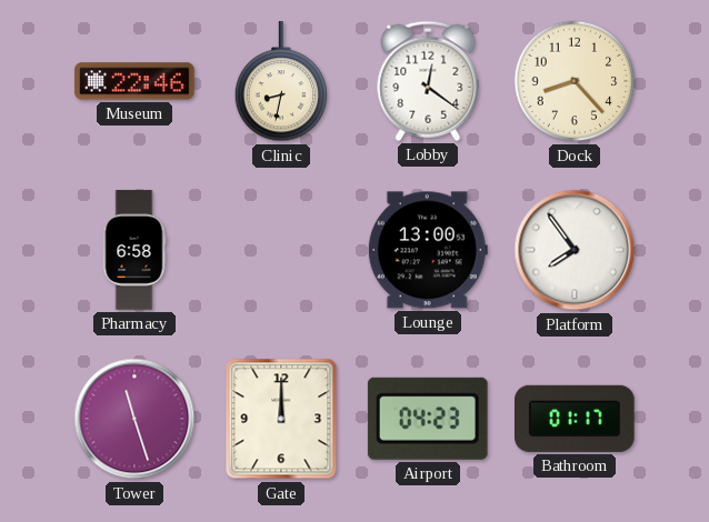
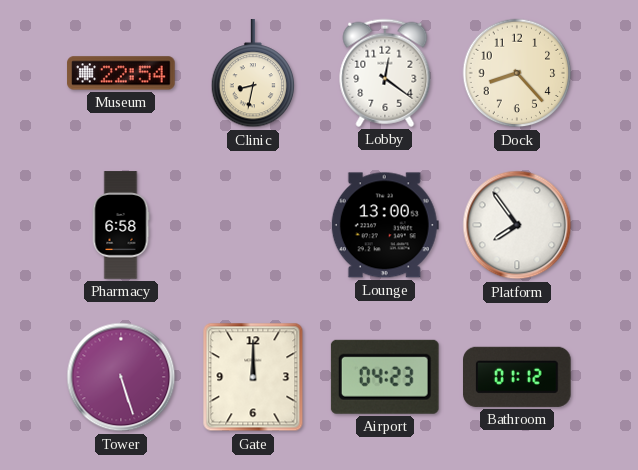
Museum: 22:46 -> 22:54 (121, 73)
Tower: 11:27 -> 5:27 (121, 377)
Bathroom: 01:17 -> 01:12 (518, 377)
